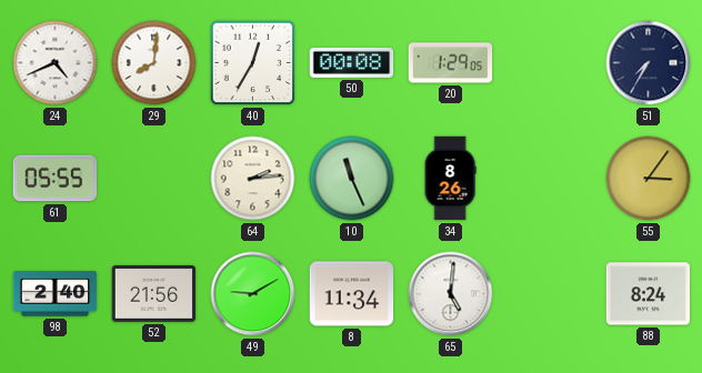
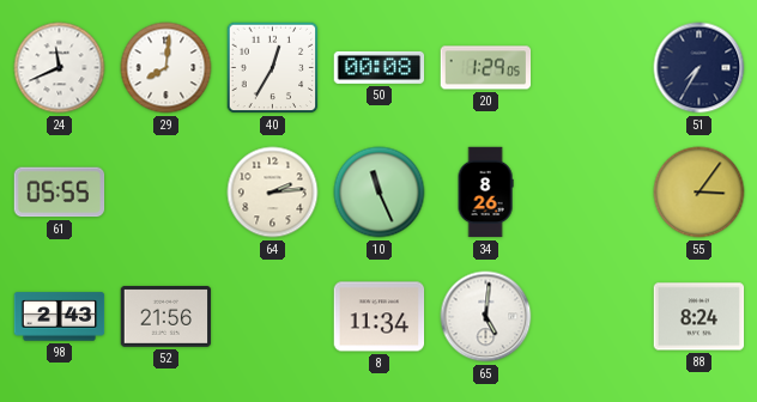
24: 4:41 -> 11:41 (60, 68)
98: 2:40 -> 2:43 (60, 317)
49: 9:10 -> none (253, 294)
